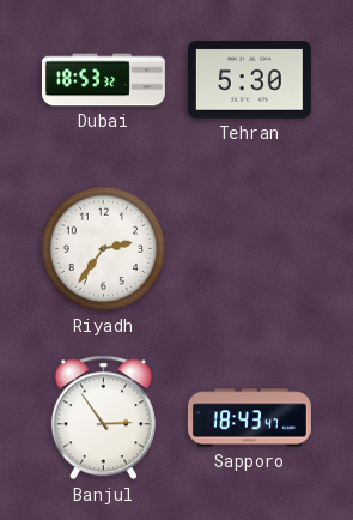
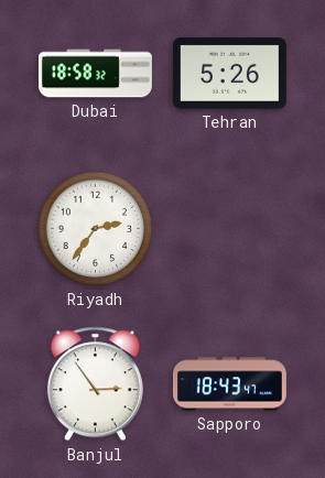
Dubai: 18:53 -> 18:58 (95, 74)
Tehran: 5:30 -> 5:26 (229, 74)
